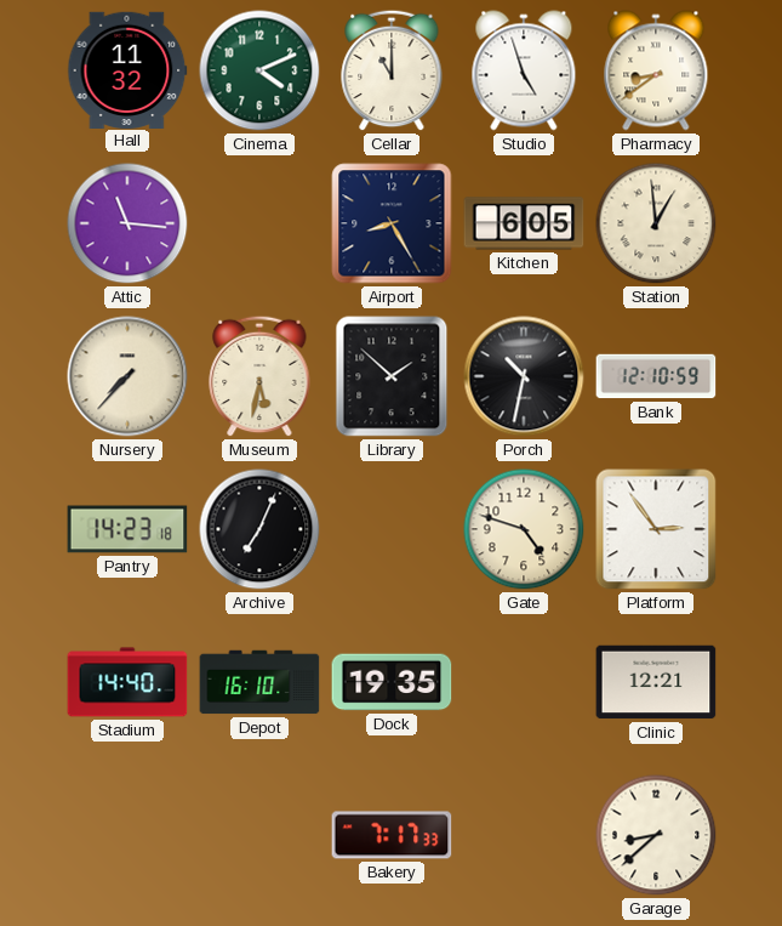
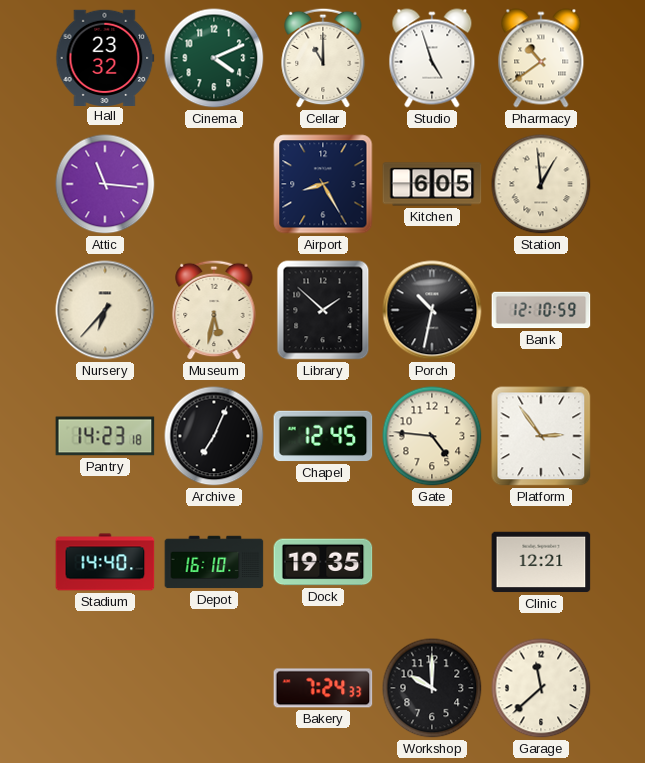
Hall: 11:32 -> 23:32 (105, 57)
Pharmacy: 8:39 -> 10:39 (541, 58)
Nursery: 7:37 -> 6:37 (105, 310)
Chapel: none -> 12:45 (323, 436)
Gate: 4:48 -> 4:46 (432, 436)
Bakery: 7:17 -> 7:24 (323, 688)
Workshop: none -> 10:00 (432, 688)
Garage: 8:38 -> 11:38 (541, 688)
